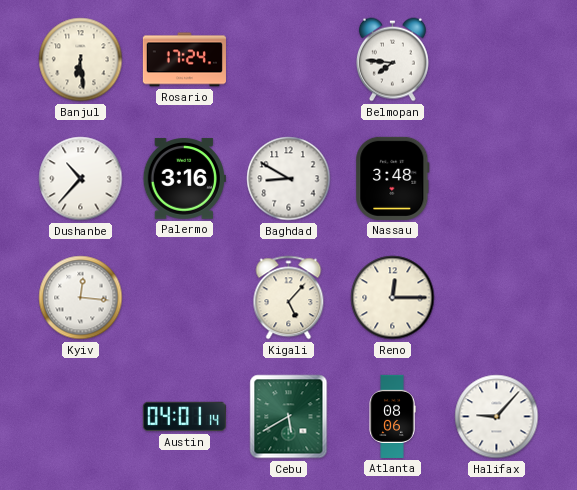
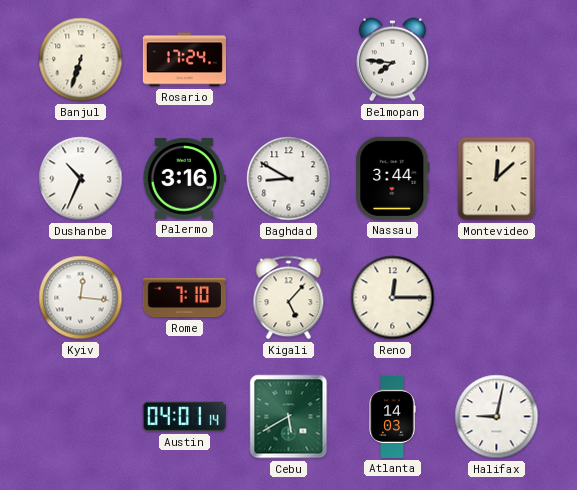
Banjul: 6:29 -> 6:33 (81, 60)
Dushanbe: 10:37 -> 10:34 (81, 179)
Nassau: 3:48 -> 3:44 (393, 178)
Montevideo: none -> 12:08 (497, 179)
Rome: none -> 7:10 (184, 298)
Atlanta: 08:06 -> 14:03 (392, 416)
Halifax: 9:07 -> 9:02 (497, 417)
